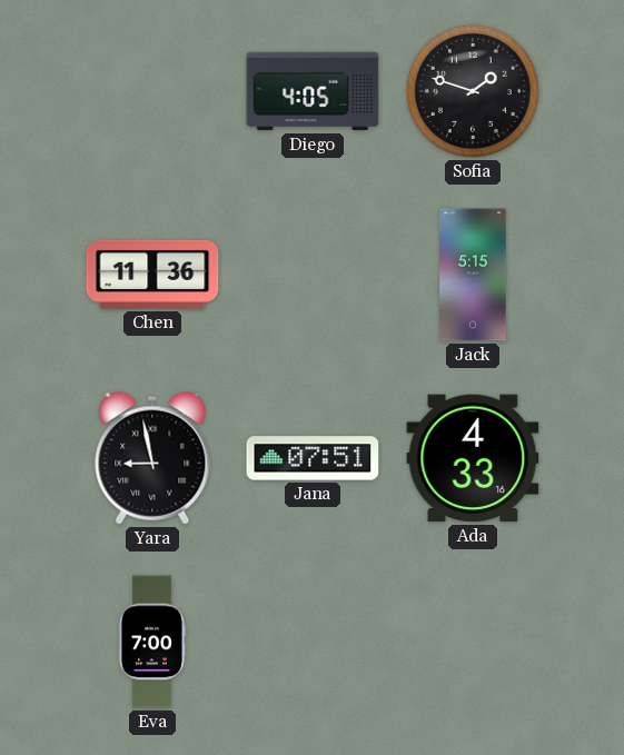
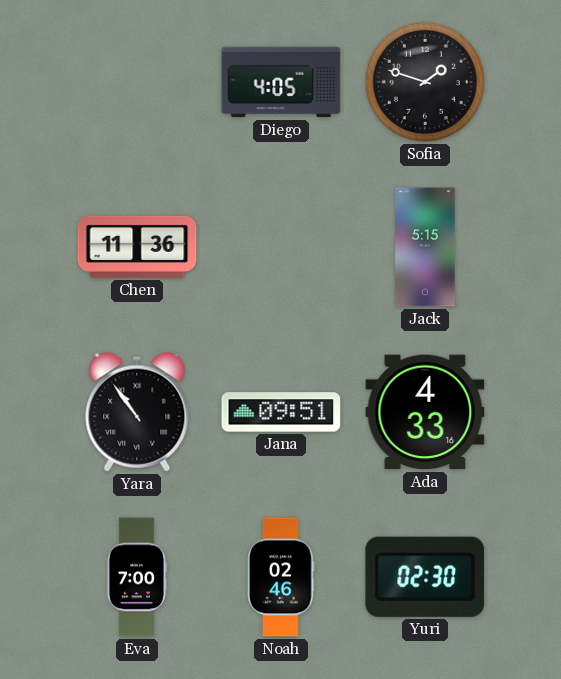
Yara: 8:58 -> 10:54 (137, 412)
Jana: 07:51 -> 09:51 (281, 412)
Noah: none -> 02:46 (281, 577)
Yuri: none -> 02:30 (425, 577)
